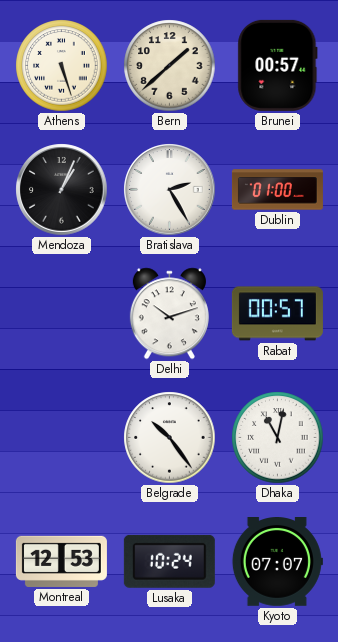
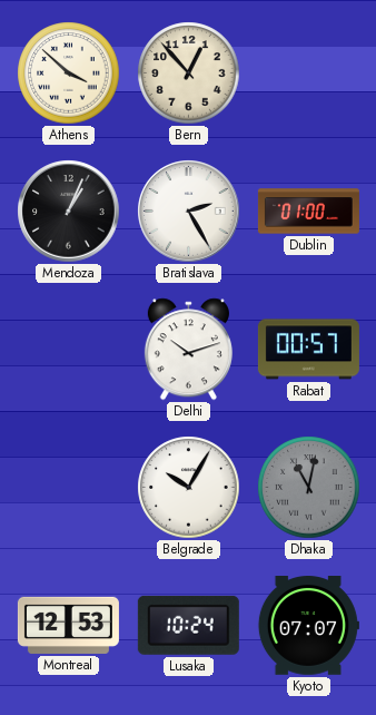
Athens: 5:27 -> 3:52 (69, 74)
Bern: 1:38 -> 12:53 (189, 74)
Brunei: 00:57 -> none (278, 65)
Belgrade: 10:24 -> 10:05 (189, 488)
Dhaka dial: white -> grey (309, 488)
